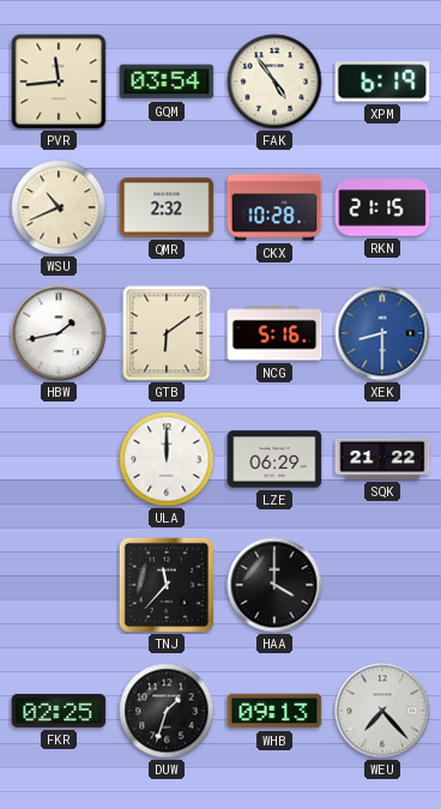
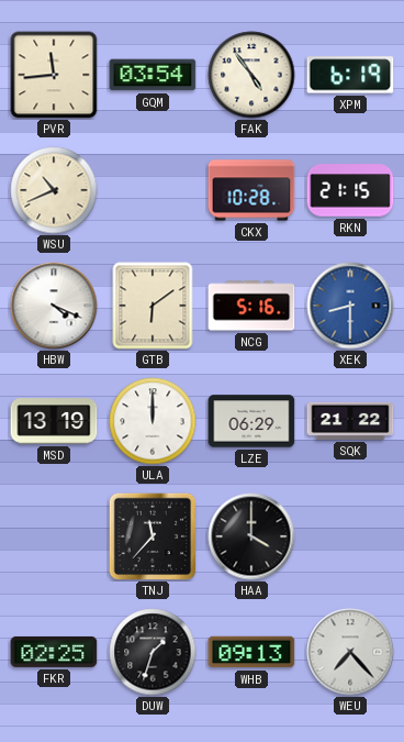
QMR: 2:32 -> none (167, 207)
HBW: 1:43 -> 4:19 (54, 306)
MSD: none -> 13:19 (54, 421)
